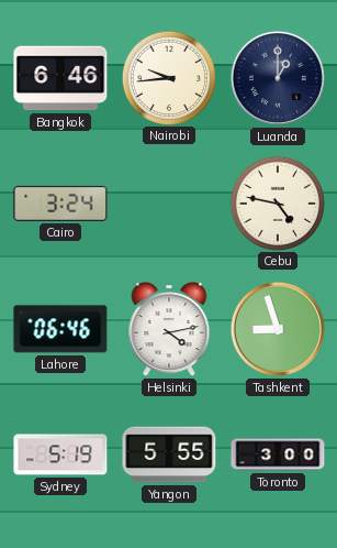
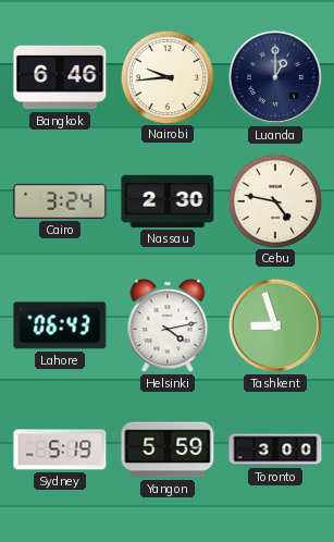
Nassau: none -> 2:30 (168, 201)
Lahore: 06:46 -> 06:43 (60, 325)
Yangon: 5:55 -> 5:59 (168, 449)
